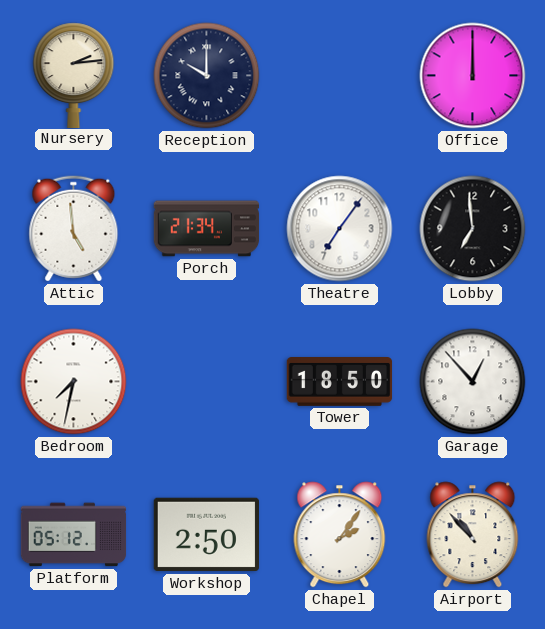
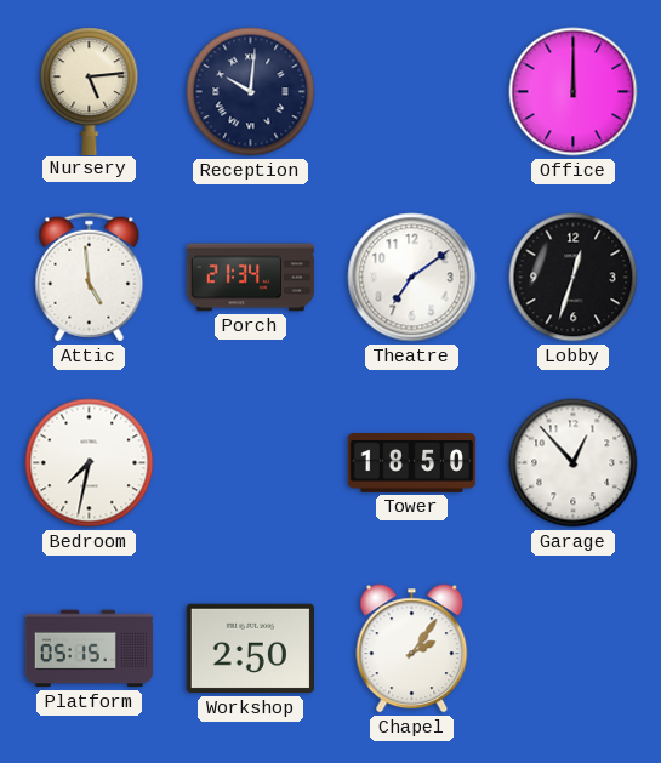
Nursery: 2:14 -> 5:14 (90, 91)
Reception: 10:00 -> 10:01 (251, 92)
Theatre: 7:06 -> 7:09 (412, 278)
Lobby: 6:59 -> 12:33 (574, 278)
Platform: 05:12 -> 05:15 (90, 649)
Airport: 10:53 -> none (473, 535)
